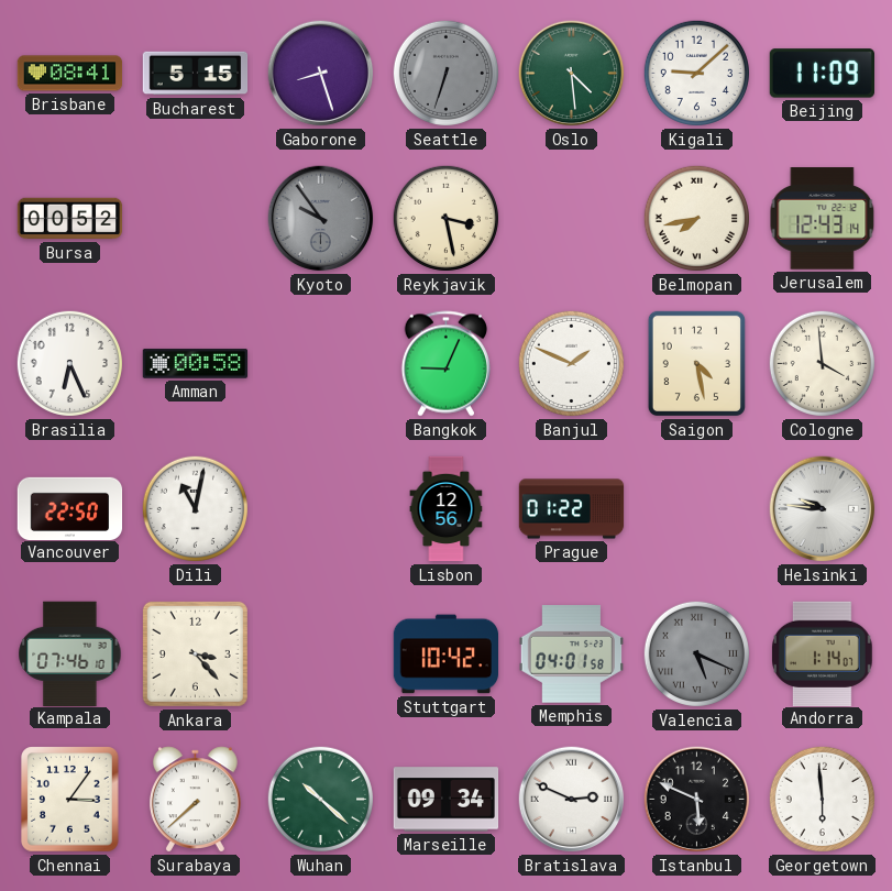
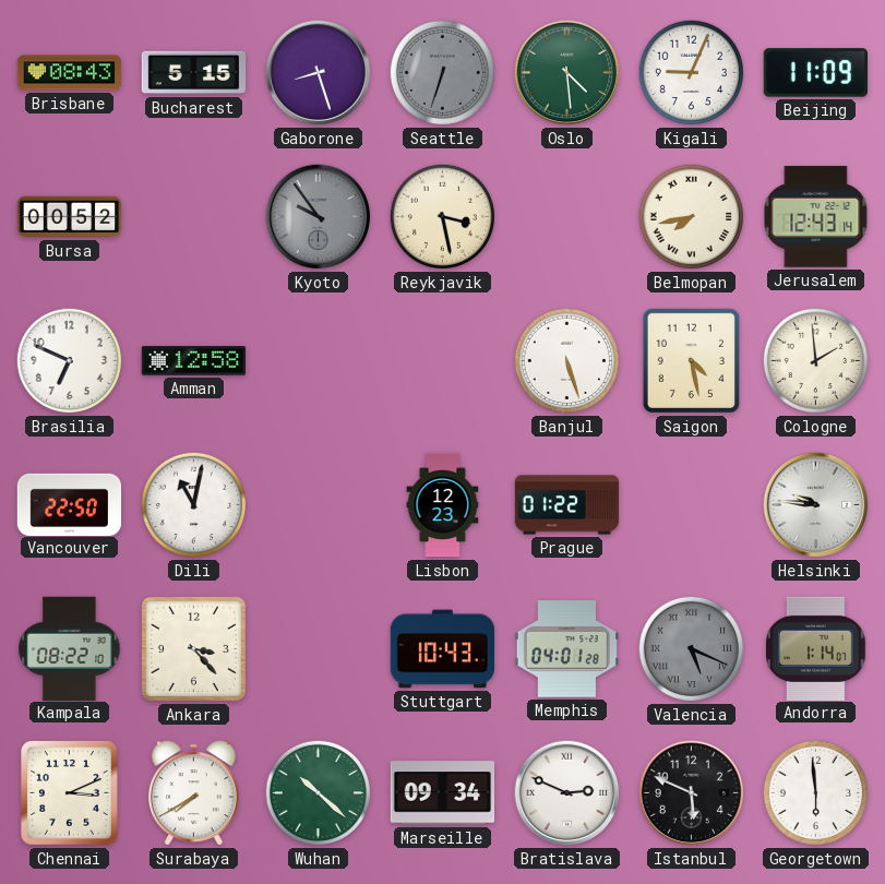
Brisbane: 08:41 -> 08:43 (70, 73)
Kigali: 9:08 -> 9:04 (691, 72)
Brasilia: 6:26 -> 6:49 (69, 360)
Amman: 00:58 -> 12:58 (194, 361)
Bangkok: 9:04 -> none (445, 364)
Banjul: 1:49 -> 5:27 (566, 360)
Cologne: 3:59 -> 1:59 (815, 360)
Lisbon: 12:56 -> 12:23 (443, 505)
Kampala: 07:46 -> 08:22 (70, 648)
Stuttgart: 10:42 -> 10:43 (443, 649)
Memphis: 04:01:58 -> 04:01:28 (566, 649)
Chennai: 3:06 -> 3:11 (70, 793)
Surabaya: 7:38 -> 7:40 (193, 793)
